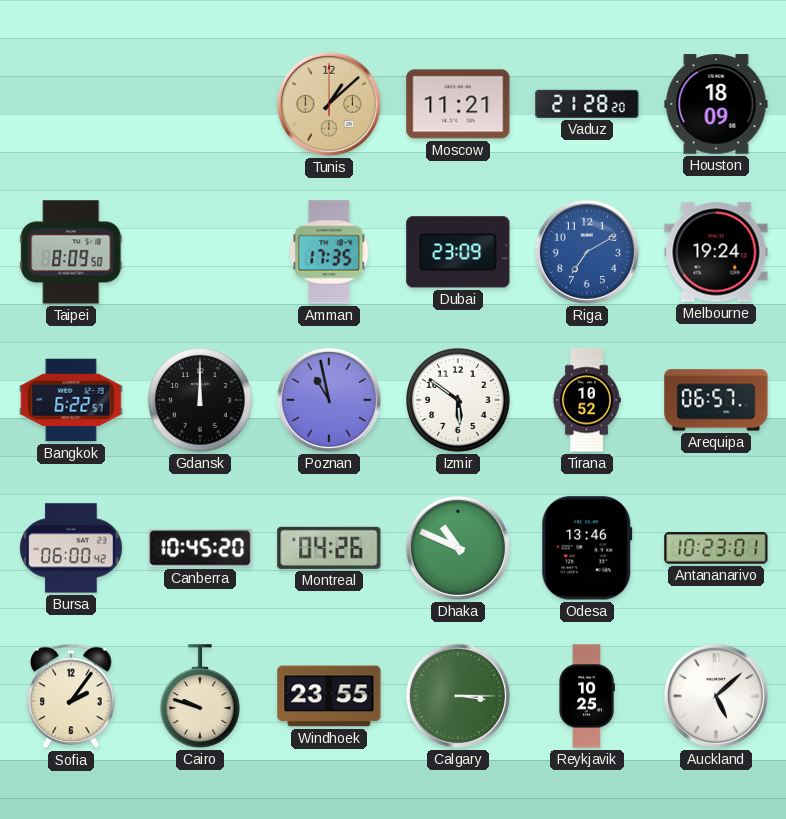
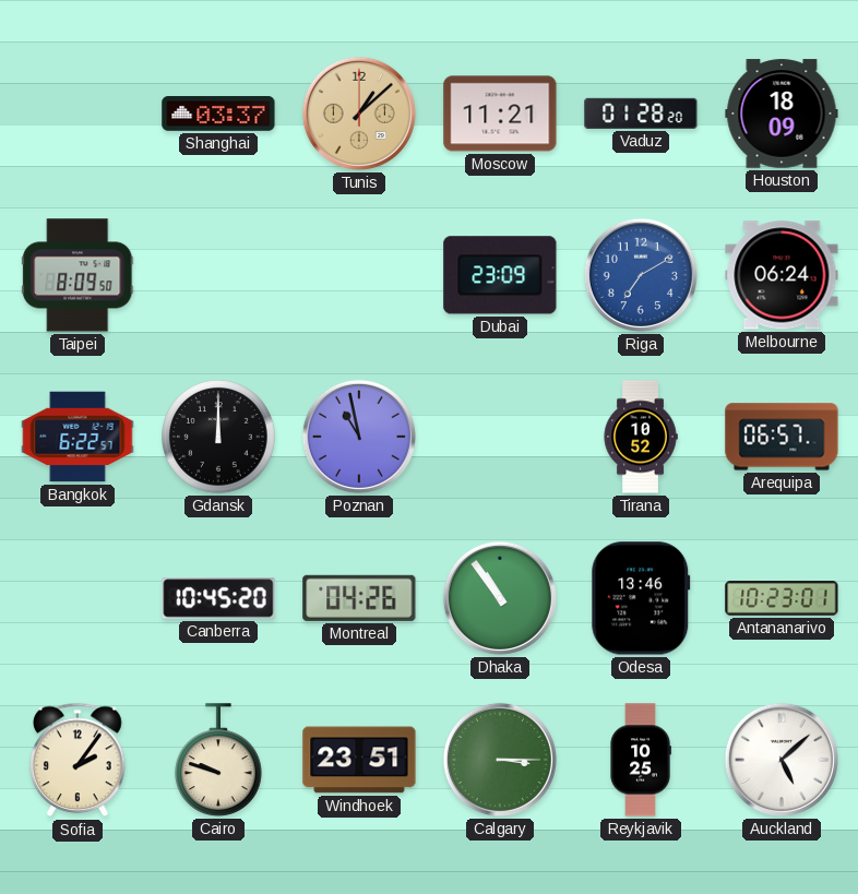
Shanghai: none -> 03:37 (218, 115)
Vaduz: 21:28 -> 01:28 (641, 114)
Amman: 17:35 -> none (329, 252)
Melbourne: 19:24 -> 06:24 (782, 275)
Izmir: 5:51 -> none (458, 400)
Bursa: 06:00 -> none (71, 548)
Dhaka: 10:49 -> 10:54 (500, 598)
Windhoek: 23:55 -> 23:51 (359, 760)
